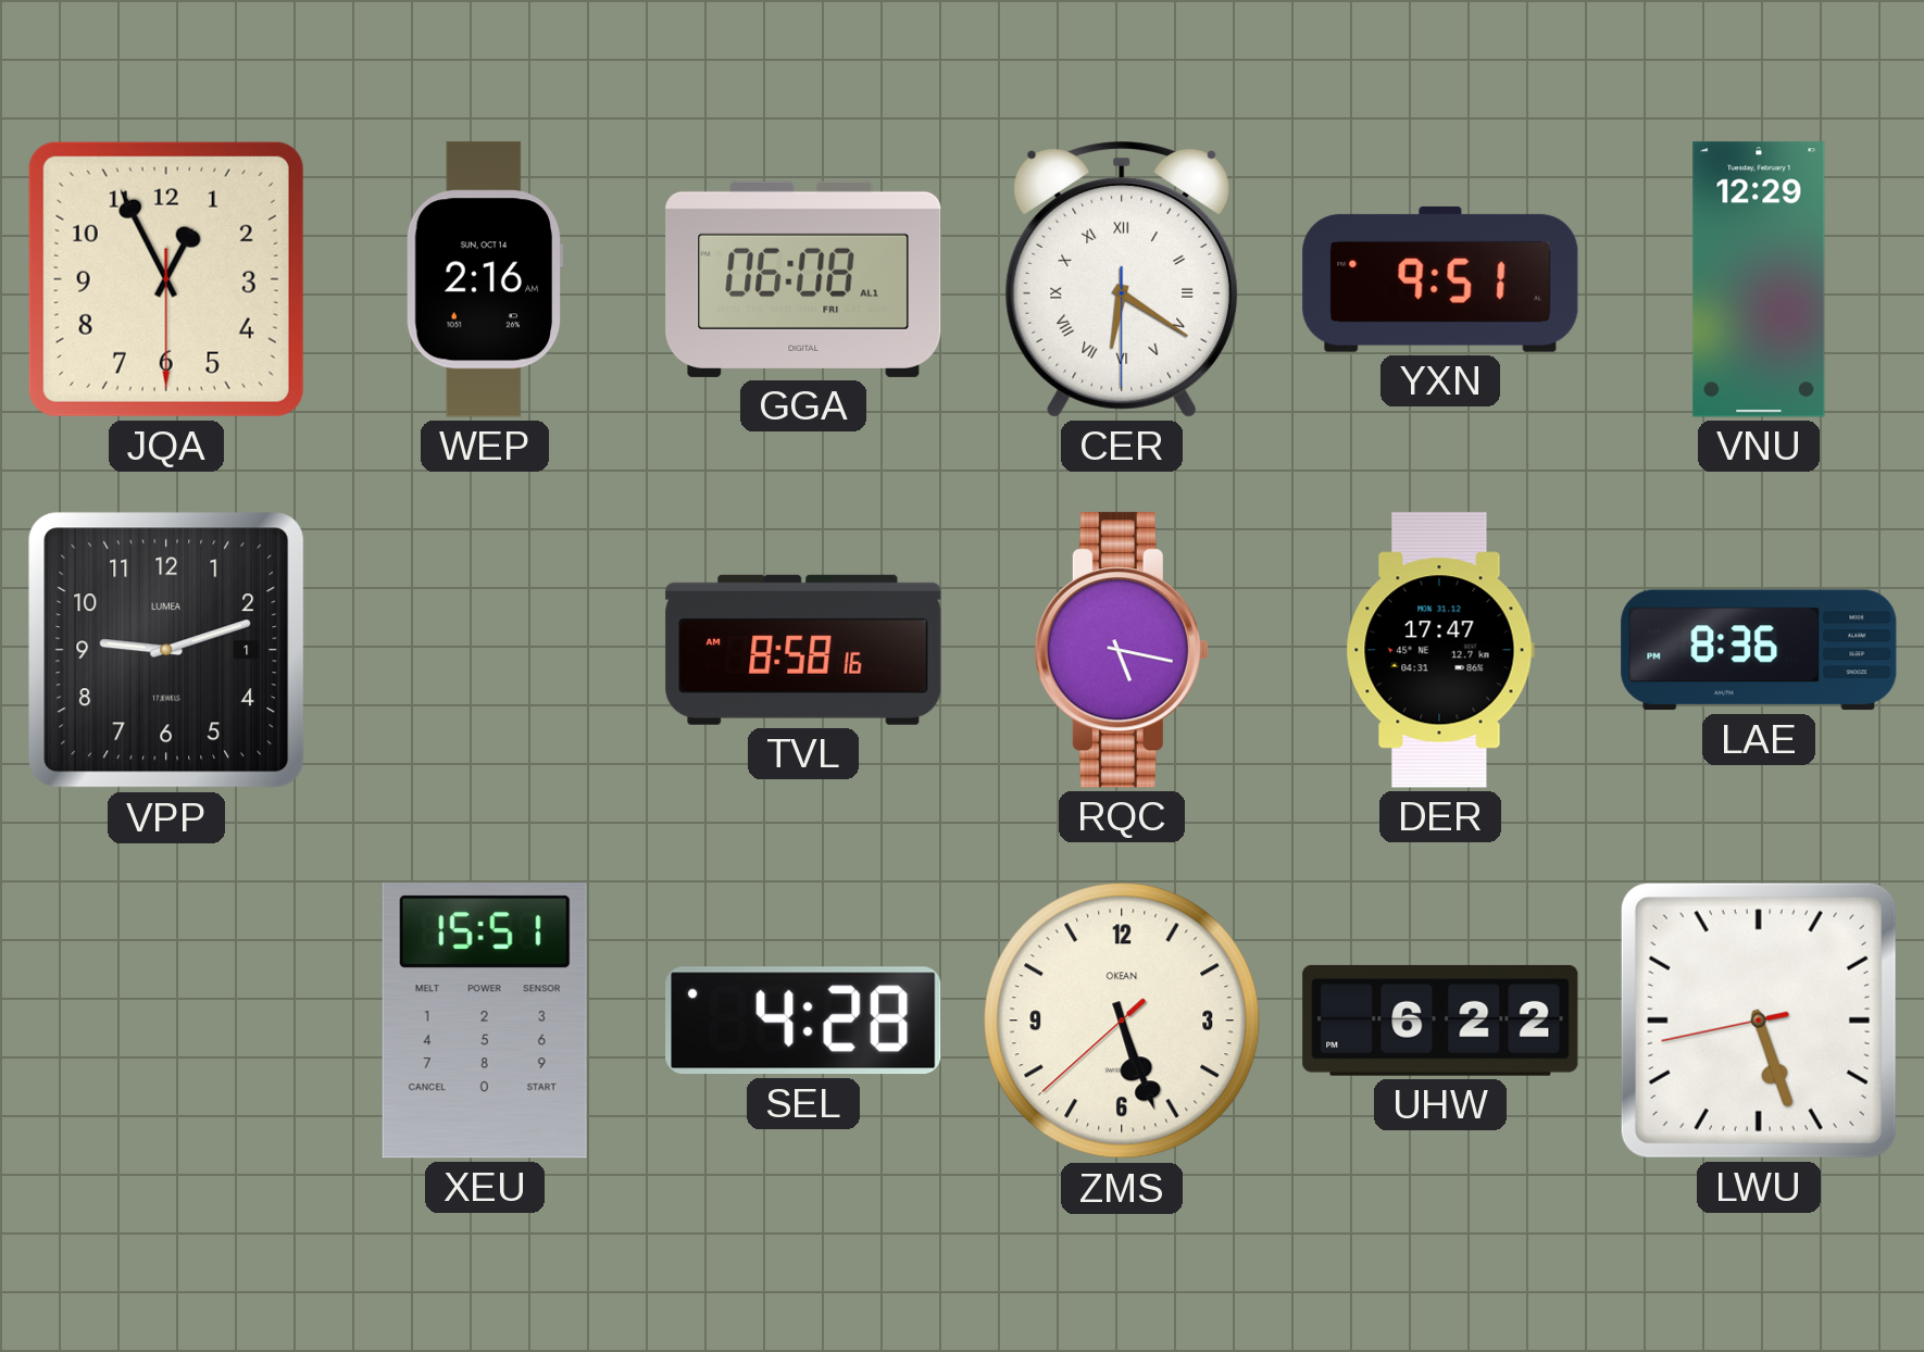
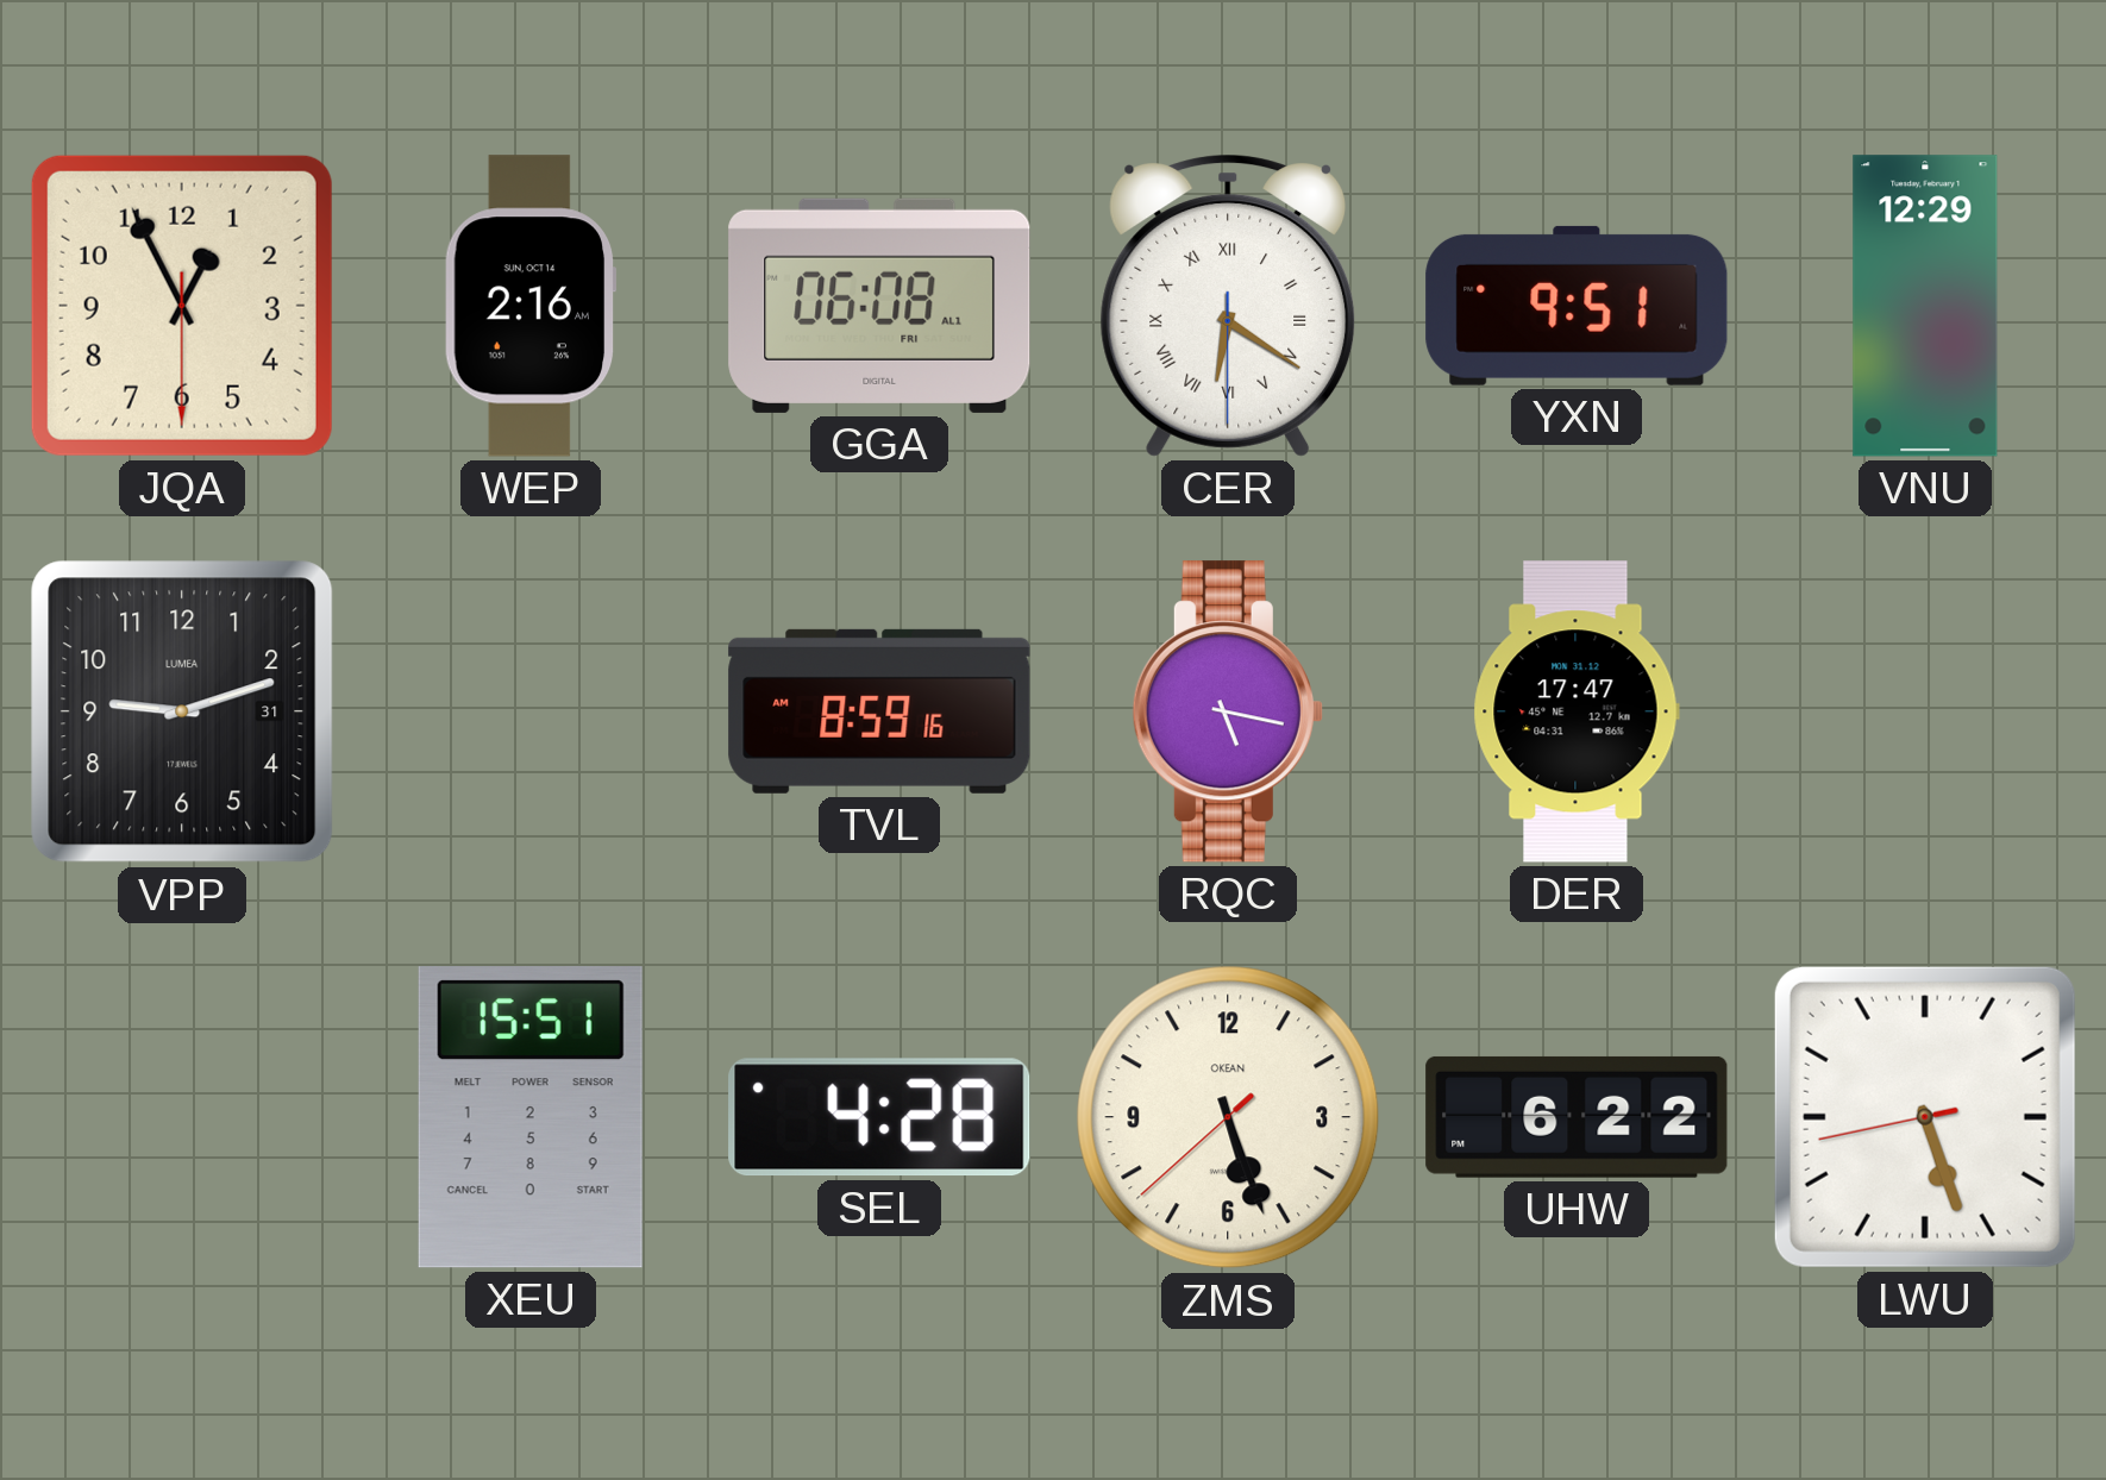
VPP date: 1 -> 31 (182, 711)
TVL: 8:58 -> 8:59 (879, 711)
LAE: 8:36 -> none (1759, 650)
